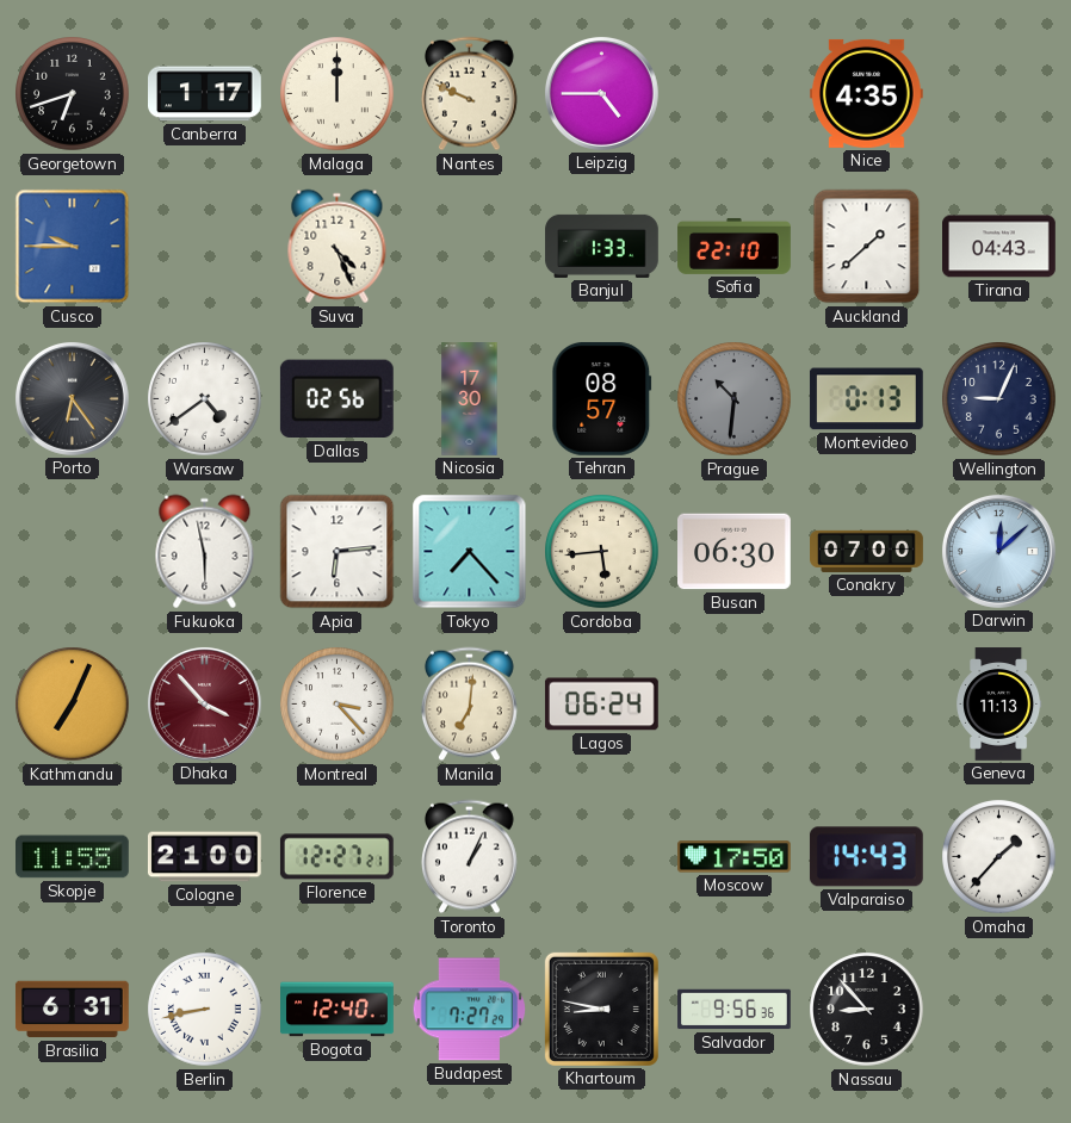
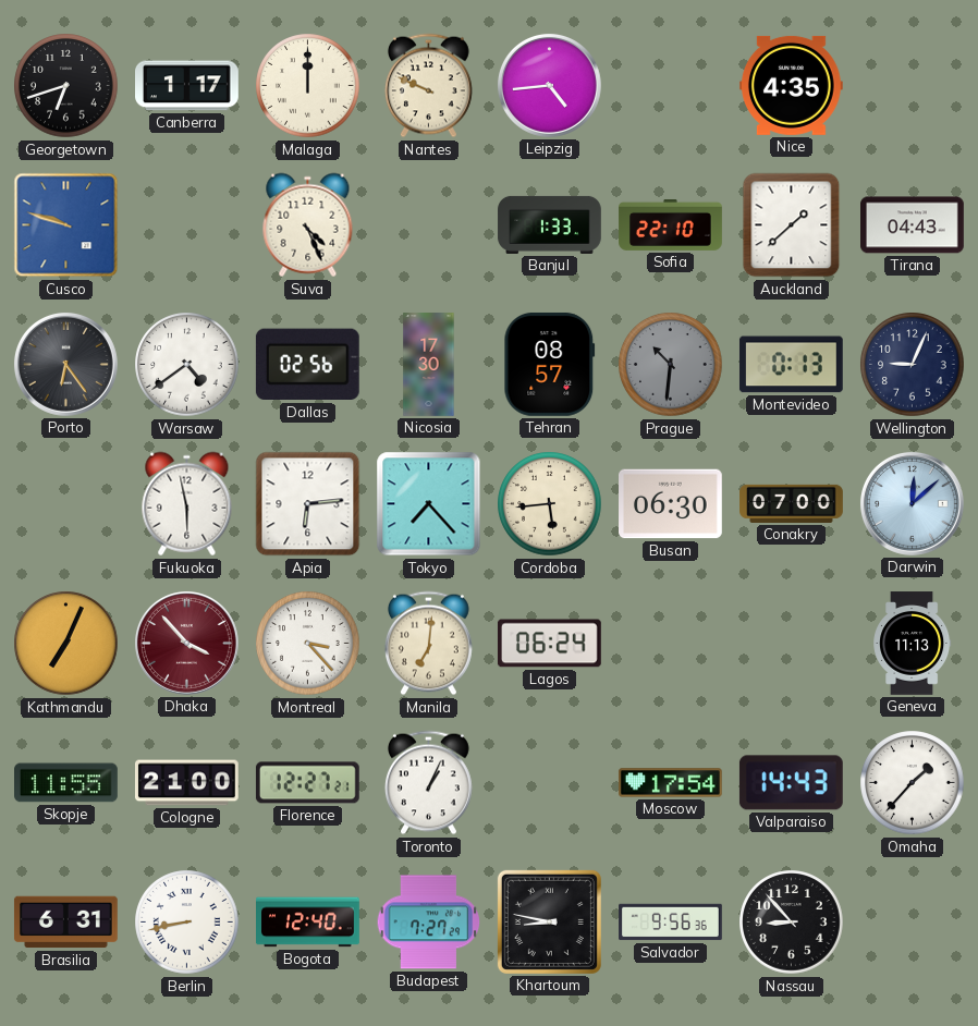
Leipzig: 4:45 -> 4:44 (549, 85)
Cusco: 9:45 -> 9:48 (66, 225)
Moscow: 17:50 -> 17:54 (671, 783)
